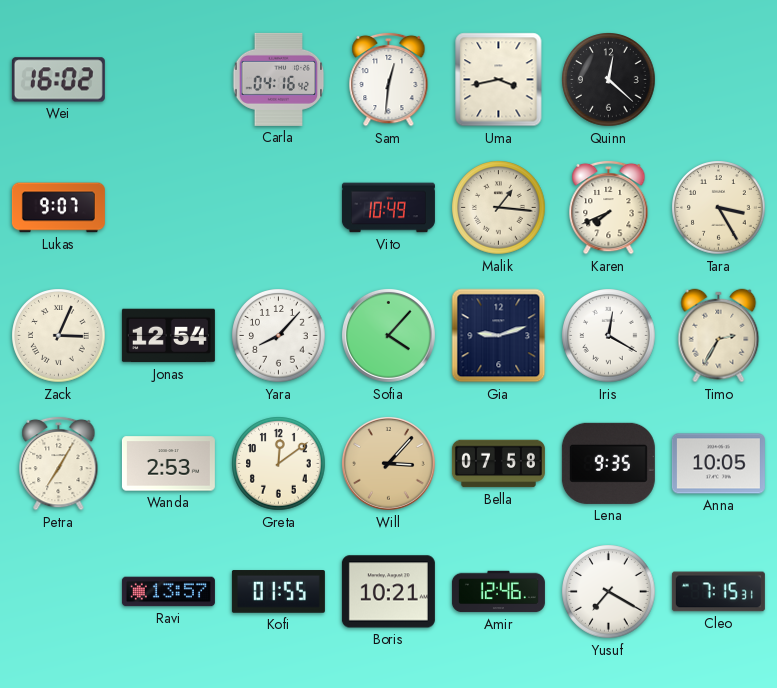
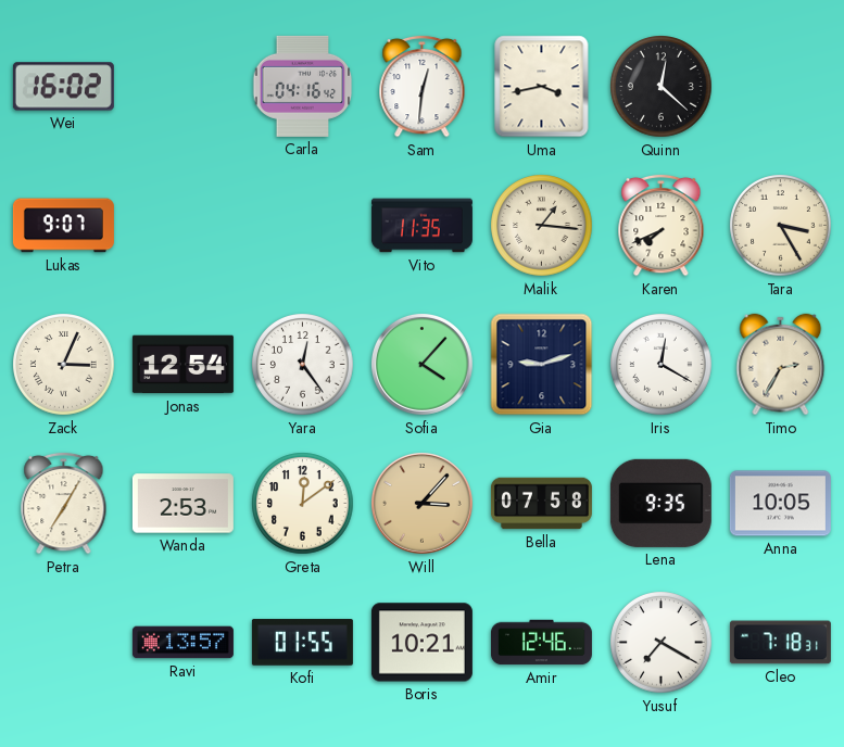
Vito: 10:49 -> 11:35 (421, 226)
Yara: 8:07 -> 12:24 (303, 365)
Cleo: 7:15 -> 7:18 (780, 643)
